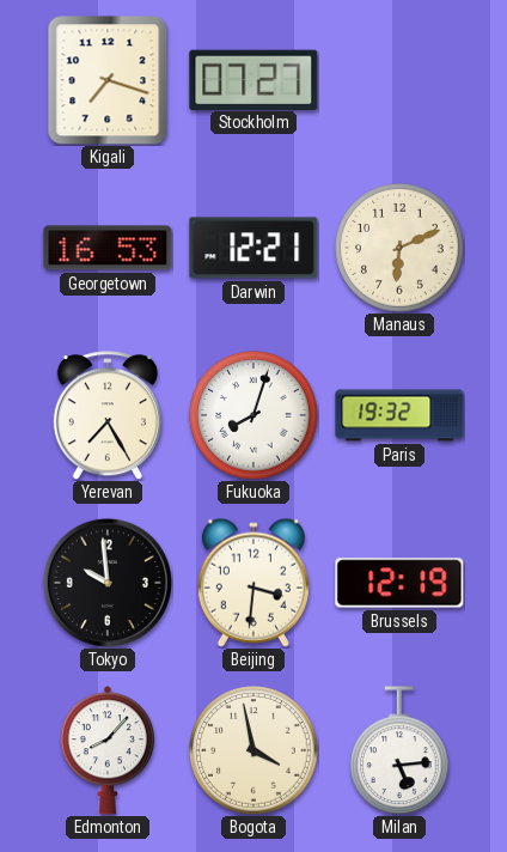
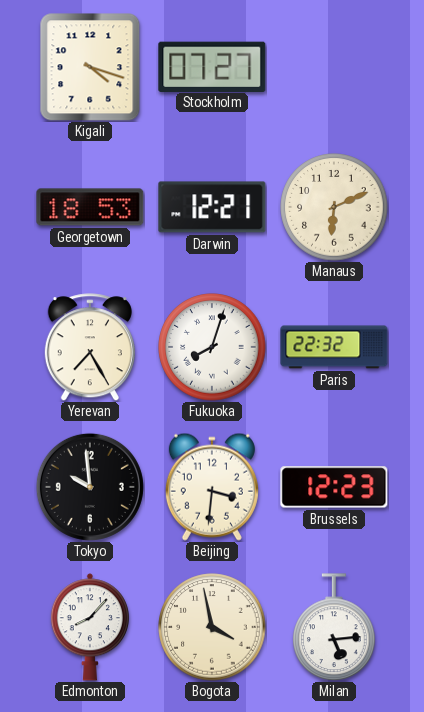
Kigali: 7:18 -> 4:18 (90, 67)
Georgetown: 16:53 -> 18:53 (90, 207)
Paris: 19:32 -> 22:32 (334, 347)
Brussels: 12:19 -> 12:23 (334, 487)
